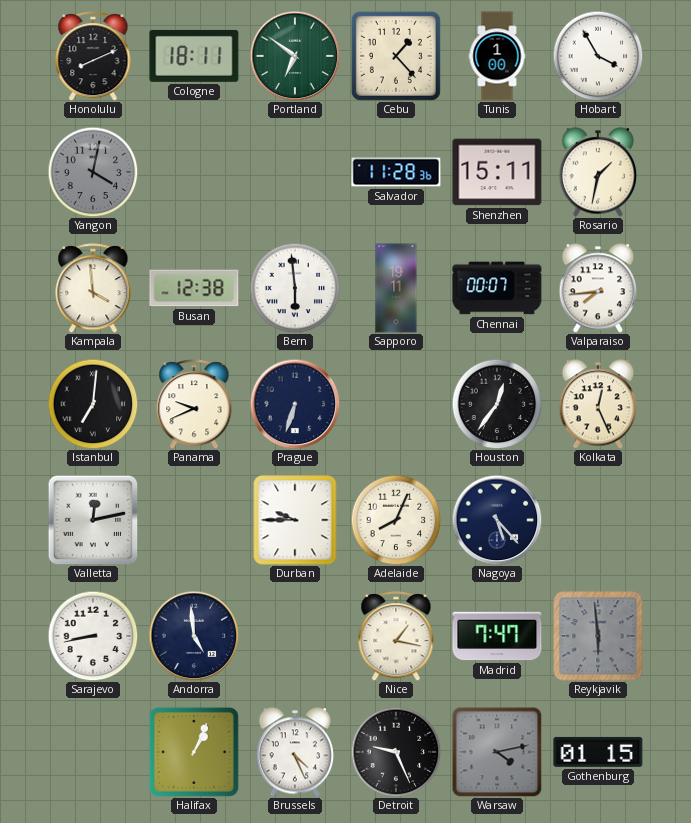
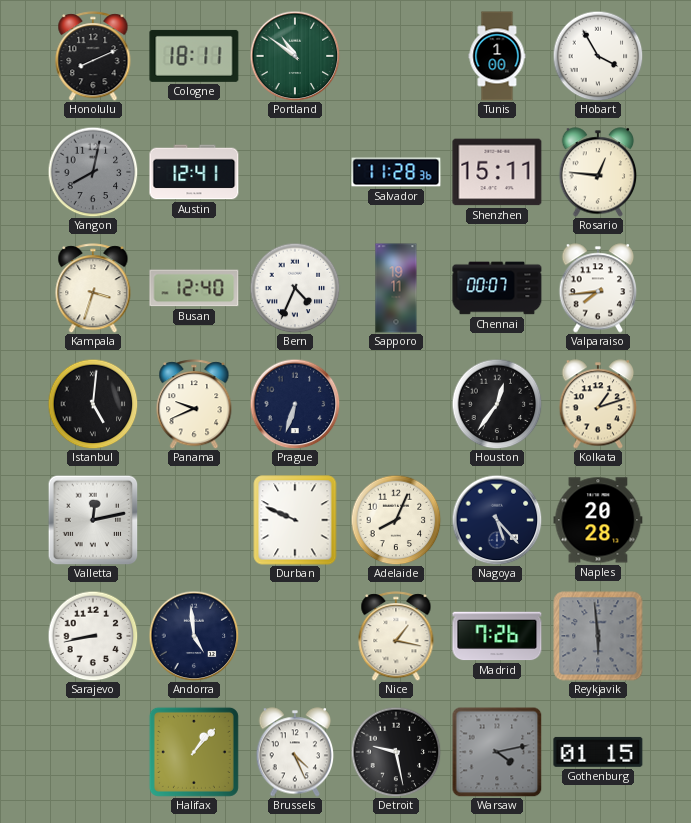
Portland: 6:51 -> 10:51 (295, 56)
Cebu: 1:23 -> none (396, 56)
Yangon: 4:02 -> 8:02 (93, 172)
Austin: none -> 12:41 (194, 172)
Rosario: 1:32 -> 12:46 (598, 172)
Kampala: 3:59 -> 3:33 (93, 288)
Busan: 12:38 -> 12:40 (194, 288)
Bern: 5:59 -> 4:34 (295, 288)
Istanbul: 7:01 -> 5:01 (93, 404)
Kolkata: 12:26 -> 1:12 (598, 404)
Durban: 9:45 -> 9:49 (295, 520)
Naples: none -> 20:28 (598, 520)
Madrid: 7:47 -> 7:26 (497, 636)
Halifax: 1:04 -> 1:07 (194, 752)
Detroit: 9:26 -> 9:28 (396, 752)
